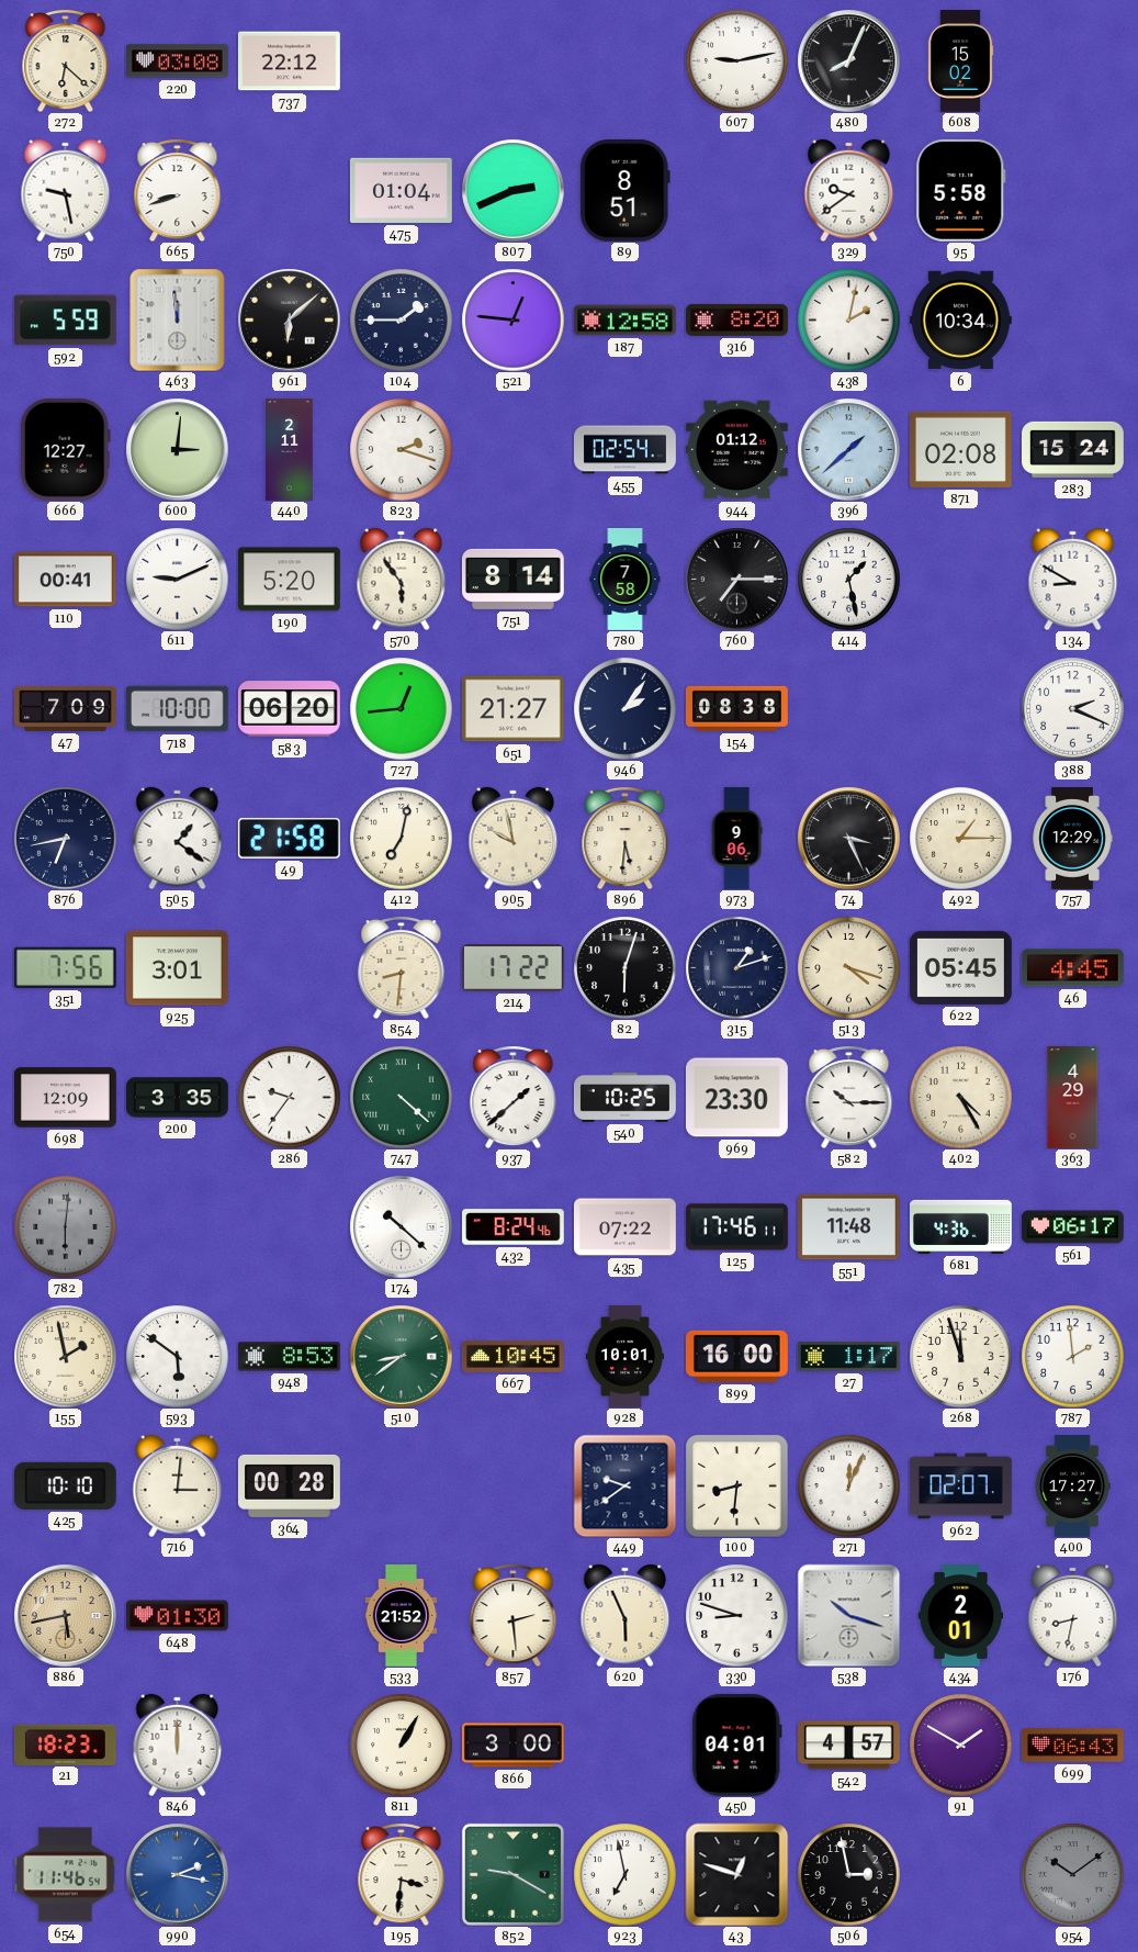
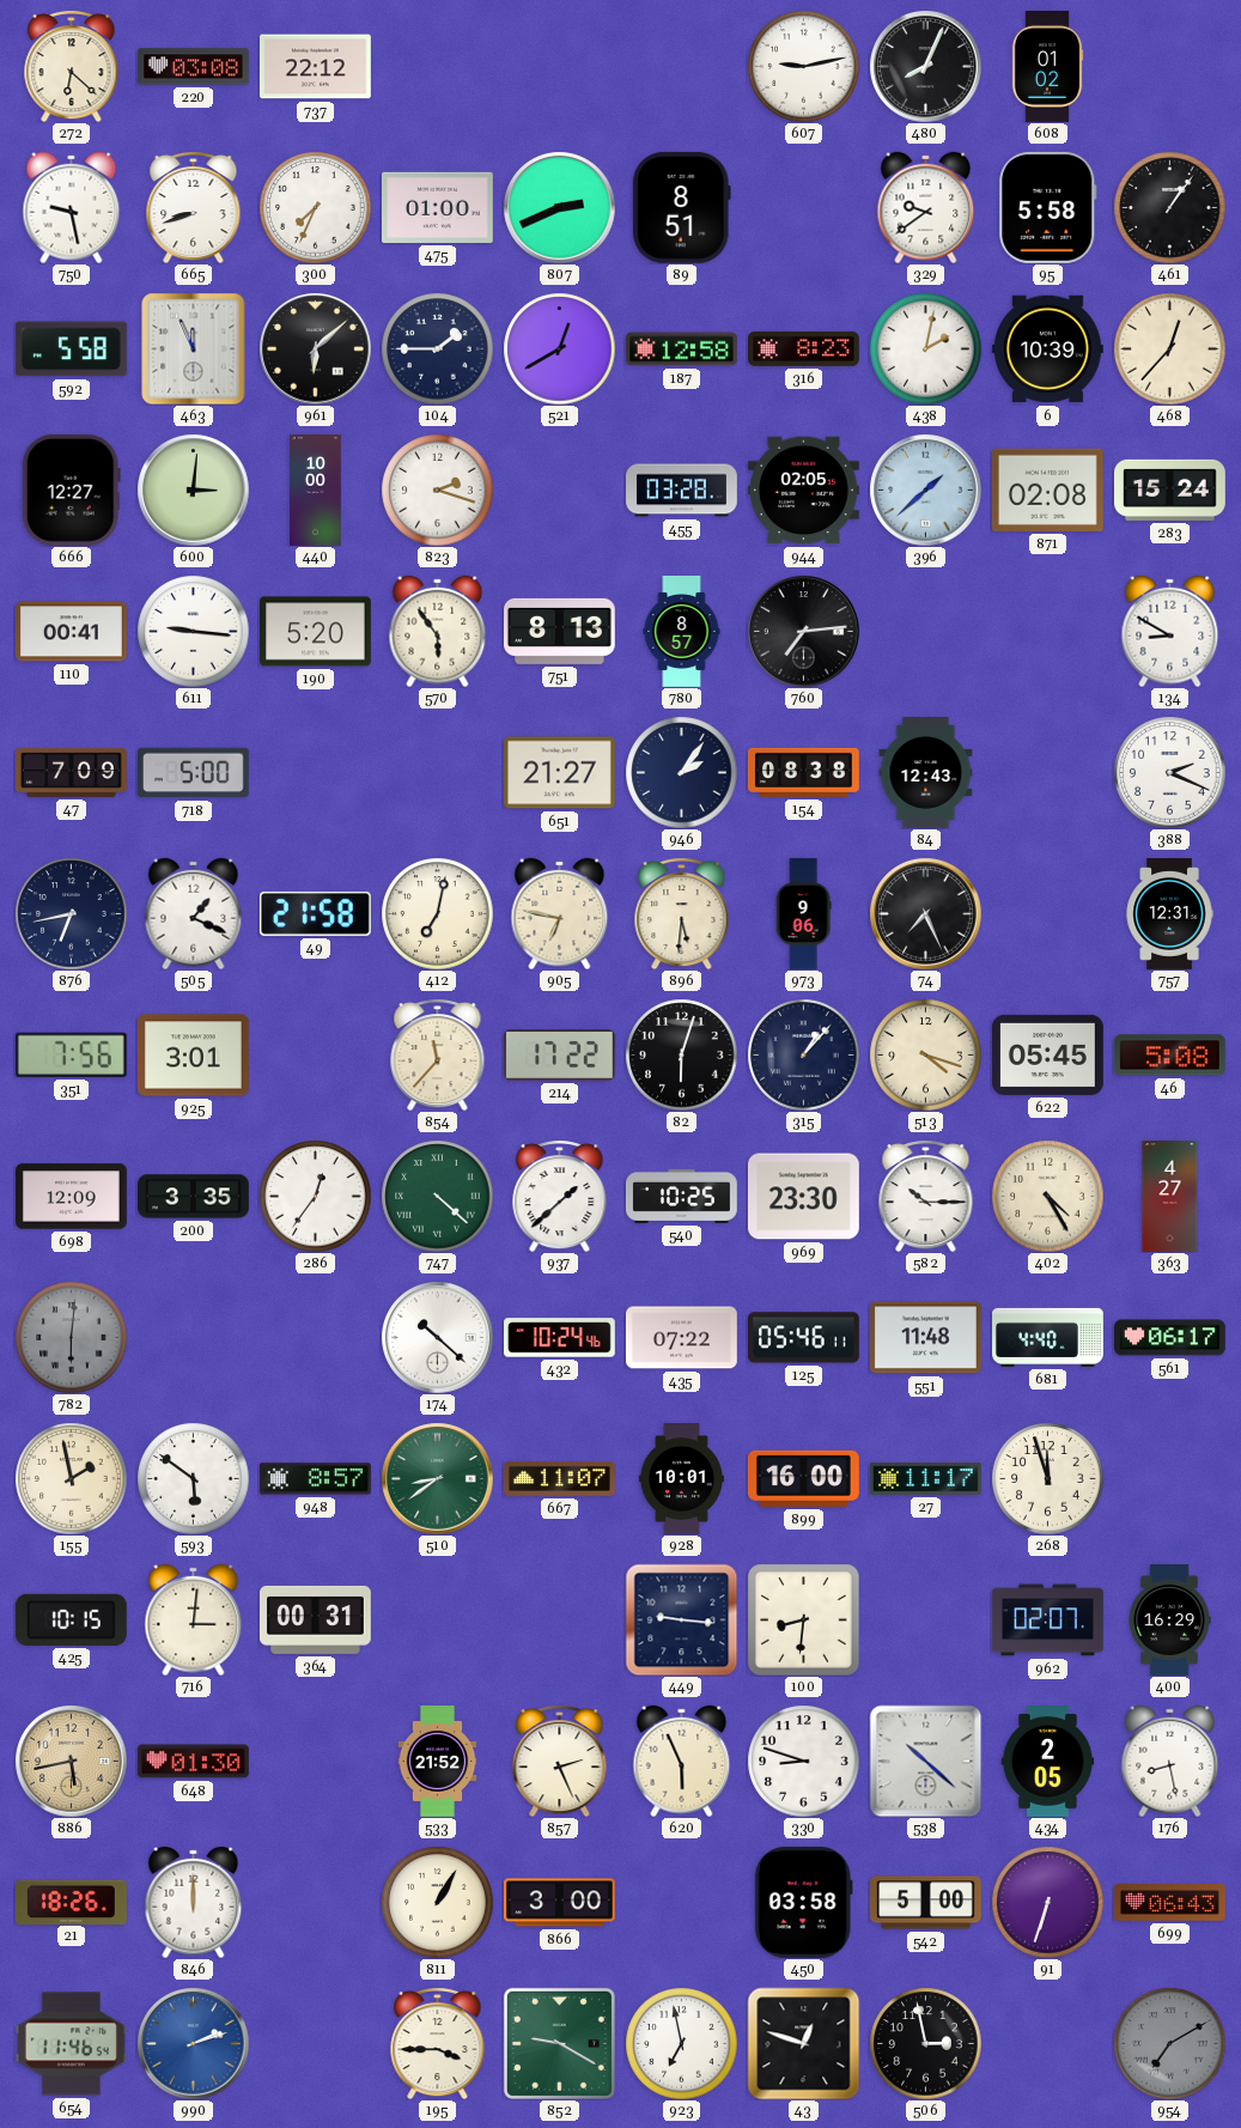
608: 15:02 -> 01:02 (1047, 67)
300: none -> 7:34 (315, 207)
475: 01:04 -> 01:00 (437, 207)
461: none -> 1:06 (1169, 207)
592: 5:59 -> 5:58 (71, 349)
463: 11:59 -> 11:56 (194, 348)
521: 12:46 -> 12:40 (559, 348)
316: 8:20 -> 8:23 (803, 348)
6: 10:34 -> 10:39 (1047, 349)
468: none -> 12:37 (1169, 348)
440: 2:11 -> 10:00 (316, 491)
455: 02:54 -> 03:28 (682, 491)
944: 01:12 -> 02:05 (803, 491)
611: 9:11 -> 9:16 (193, 631)
751: 8:14 -> 8:13 (559, 631)
780: 7:58 -> 8:57 (682, 632)
760: 7:15 -> 7:14 (803, 631)
414: 1:28 -> none (848, 579)
718: 10:00 -> 5:00 (193, 773)
583: 06:20 -> none (289, 709)
727: 12:44 -> none (401, 708)
84: none -> 12:43 (926, 773)
505: 1:21 -> 1:19 (194, 913)
905: 9:58 -> 6:47 (560, 913)
74: 3:26 -> 7:26 (925, 913)
492: 1:15 -> none (960, 838)
757: 12:29 -> 12:31 (1169, 914)
854: 8:31 -> 11:37 (438, 1056)
315: 1:12 -> 1:07 (803, 1054)
46: 4:45 -> 5:08 (1169, 1056)
286: 9:36 -> 12:36 (315, 1196)
363: 4:29 -> 4:27 (1170, 1197)
432: 8:24 -> 10:24 (560, 1338)
125: 17:46 -> 05:46 (803, 1338)
681: 4:36 -> 4:40 (1048, 1337)
948: 8:53 -> 8:57 (315, 1479)
667: 10:45 -> 11:07 (559, 1478)
27: 1:17 -> 11:17 (926, 1479)
787: 1:59 -> none (1072, 1356)
425: 10:10 -> 10:15 (71, 1619)
364: 00:28 -> 00:31 (315, 1619)
449: 9:39 -> 9:16 (681, 1619)
271: 12:04 -> none (848, 1485)
400: 17:27 -> 16:29 (1169, 1621)
857: 2:29 -> 2:26 (560, 1762)
538: 10:18 -> 10:22 (925, 1761)
434: 2:01 -> 2:05 (1048, 1762)
176: 8:32 -> 8:28 (1170, 1761)
21: 18:23 -> 18:26 (72, 1902)
450: 04:01 -> 03:58 (803, 1902)
542: 4:57 -> 5:00 (926, 1903)
91: 1:50 -> 6:33 (1047, 1902)
990: 2:17 -> 2:12 (193, 2043)
195: 3:31 -> 3:45 (438, 2044)
954: 10:09 -> 7:10 (1169, 2043)
